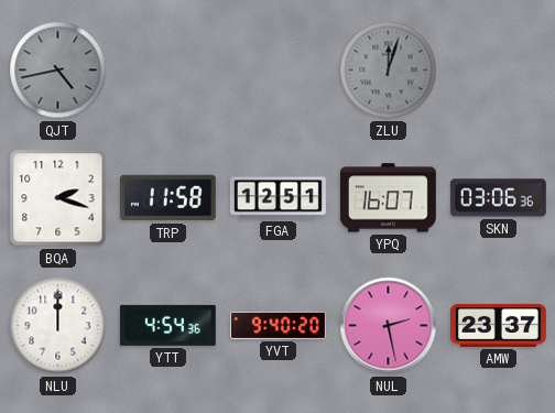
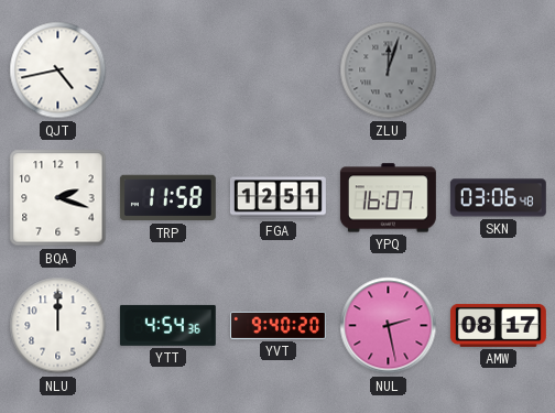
QJT dial: grey -> white (58, 70)
SKN: 03:06:36 -> 03:06:48 (498, 198)
AMW: 23:37 -> 08:17 (498, 325)
